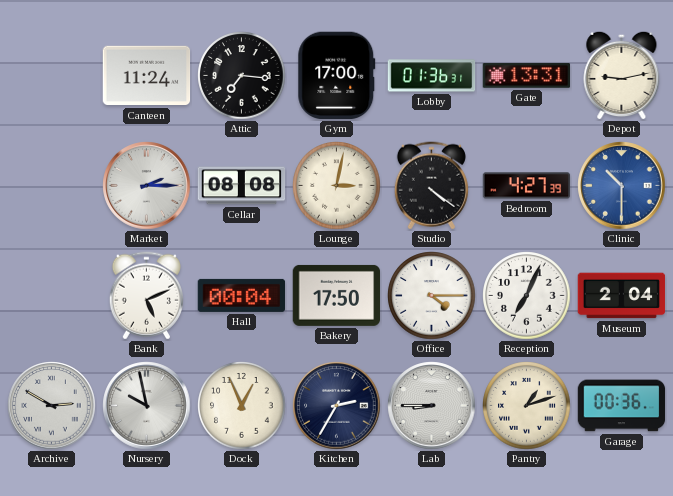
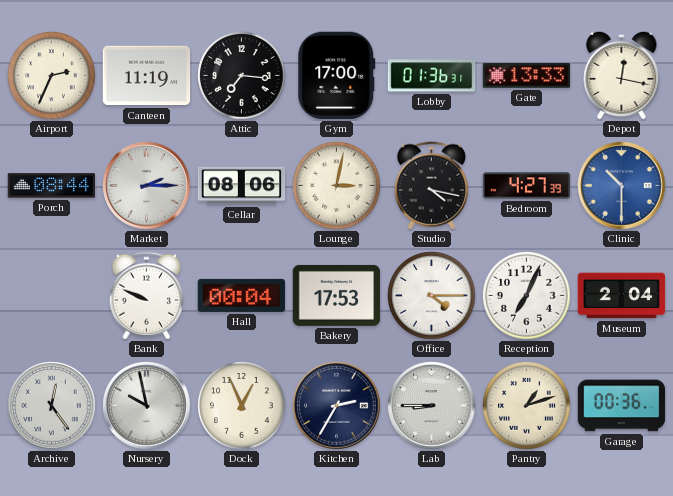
Airport: none -> 2:34 (52, 76)
Canteen: 11:24 -> 11:19 (147, 76)
Gate: 13:31 -> 13:33 (527, 76)
Depot: 9:13 -> 12:17 (622, 75)
Porch: none -> 08:44 (52, 186)
Cellar: 08:08 -> 08:06 (242, 186)
Studio: 4:21 -> 4:17 (431, 186)
Bank: 5:11 -> 9:49 (146, 296)
Bakery: 17:50 -> 17:53 (337, 295)
Archive: 2:50 -> 12:24 (52, 406)
